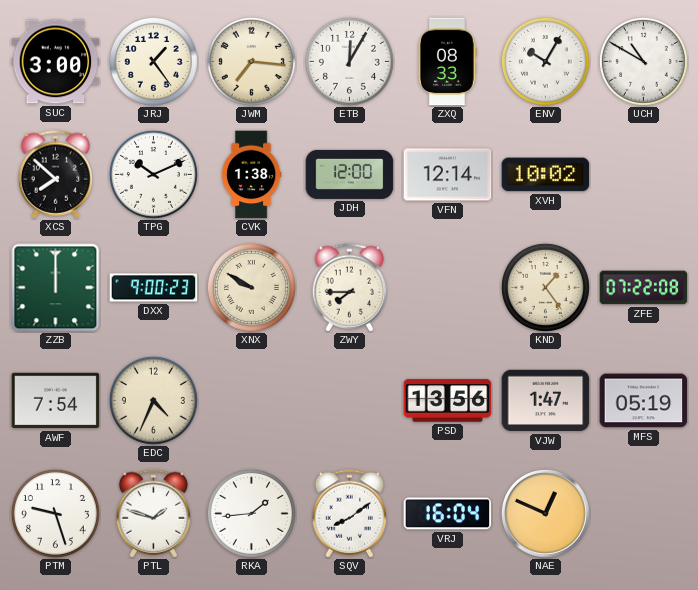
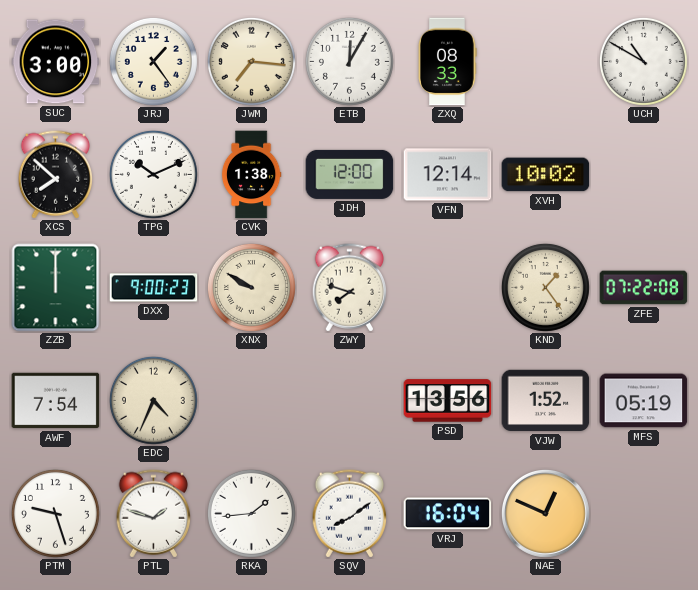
ENV: 10:05 -> none (545, 61)
ZWY: 7:45 -> 7:48 (350, 288)
VJW: 1:47 -> 1:52 (546, 401)
